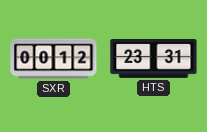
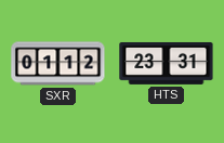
SXR: 00:12 -> 01:12 (58, 64)
